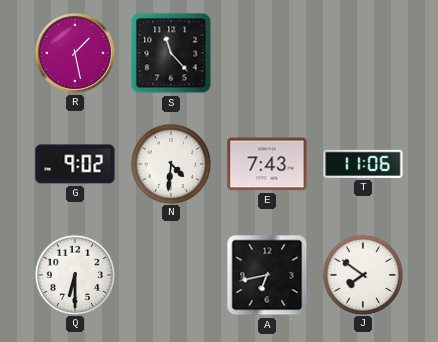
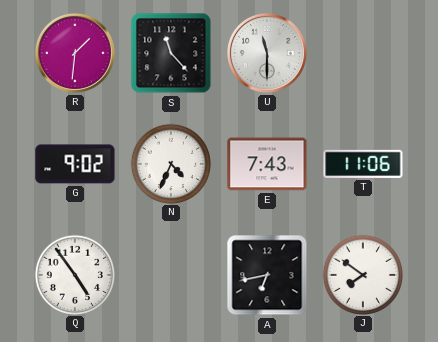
R: 1:28 -> 1:31 (75, 53)
U: none -> 11:30 (267, 53)
N: 4:31 -> 4:34 (170, 163)
Q: 6:30 -> 4:54 (74, 274)
